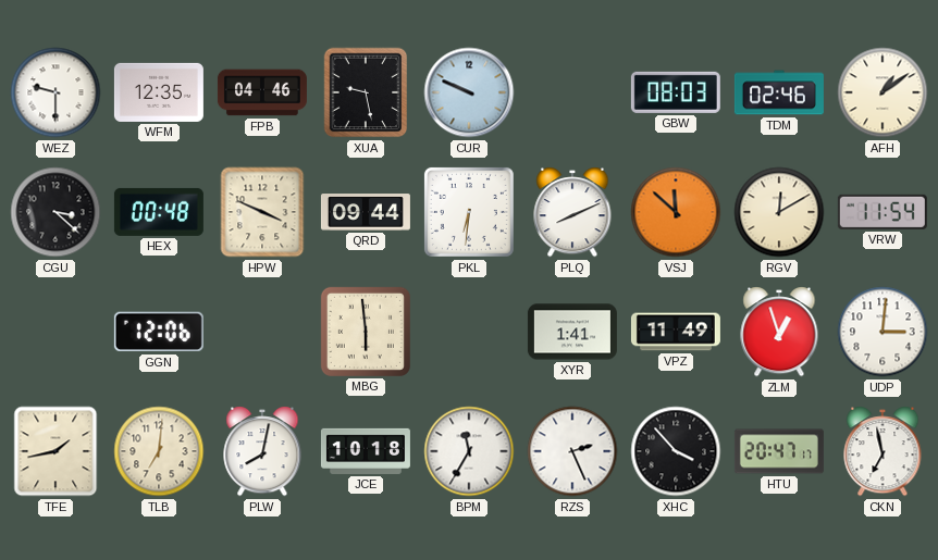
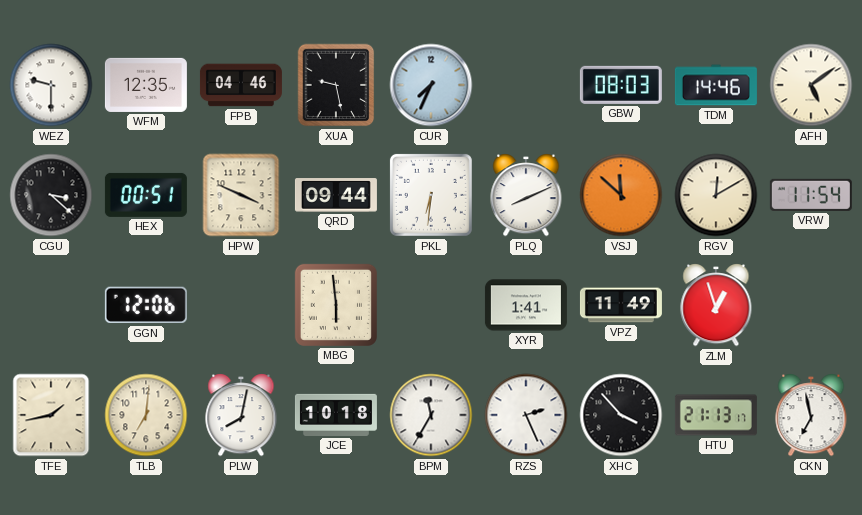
CUR: 9:49 -> 7:34 (431, 85)
TDM: 02:46 -> 14:46 (716, 85)
AFH: 1:09 -> 5:09 (811, 85)
HEX: 00:48 -> 00:51 (146, 195)
UDP: 3:01 -> none (883, 332)
HTU: 20:47 -> 21:13 (716, 415)
